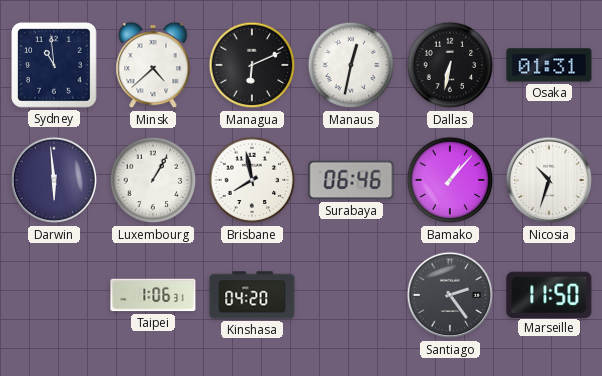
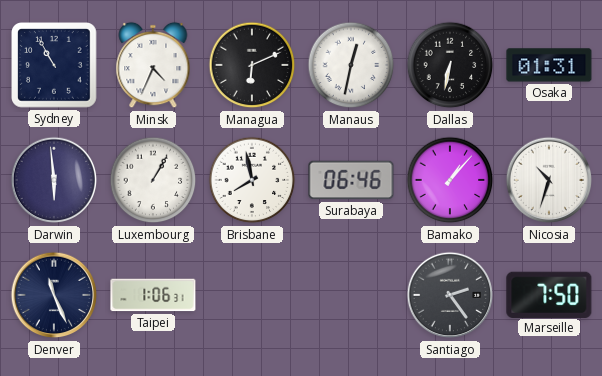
Sydney: 10:59 -> 10:55 (54, 65)
Minsk: 4:38 -> 4:34 (153, 65)
Denver: none -> 11:26 (54, 295)
Kinshasa: 04:20 -> none (252, 295)
Marseille: 11:50 -> 7:50 (549, 294)
